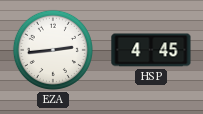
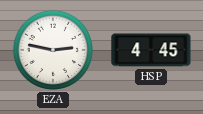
EZA: 2:44 -> 2:47 (53, 50)
